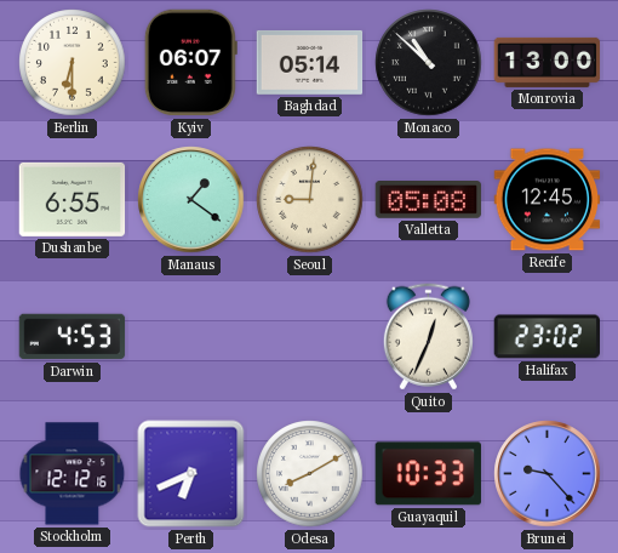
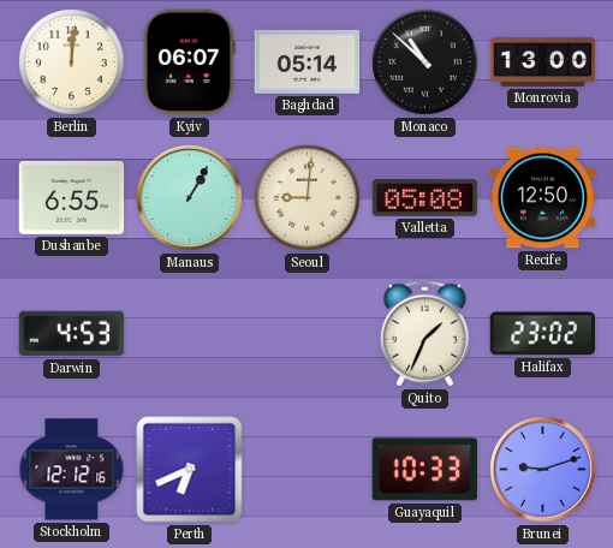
Berlin: 6:30 -> 12:01 (72, 62)
Manaus: 1:21 -> 1:05 (190, 198)
Recife: 12:45 -> 12:50 (543, 198)
Quito: 12:34 -> 1:34 (424, 334)
Odesa: 8:10 -> none (310, 474)
Brunei: 9:23 -> 9:12 (543, 470)
